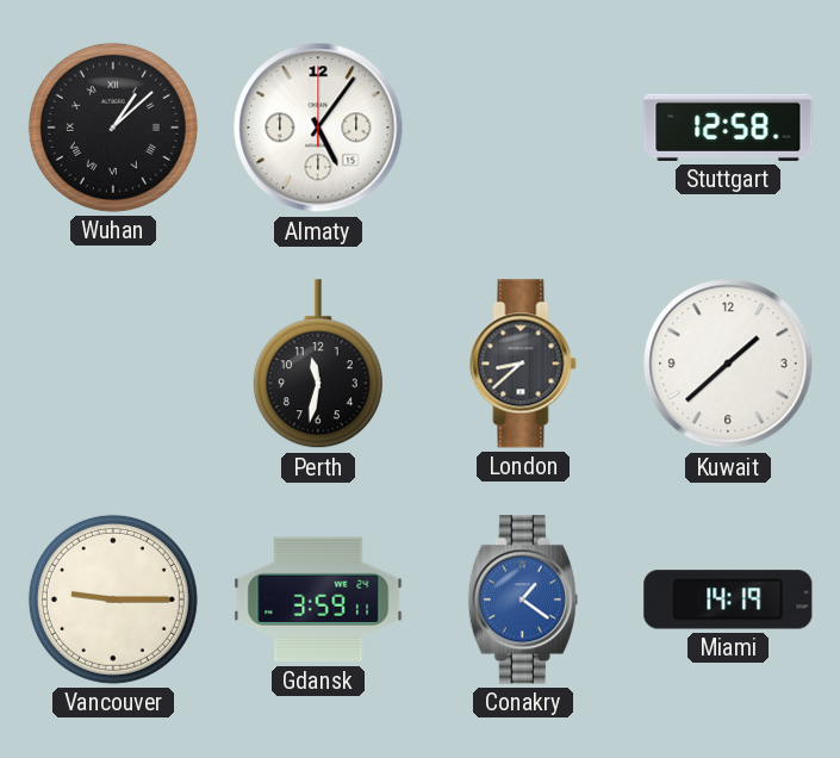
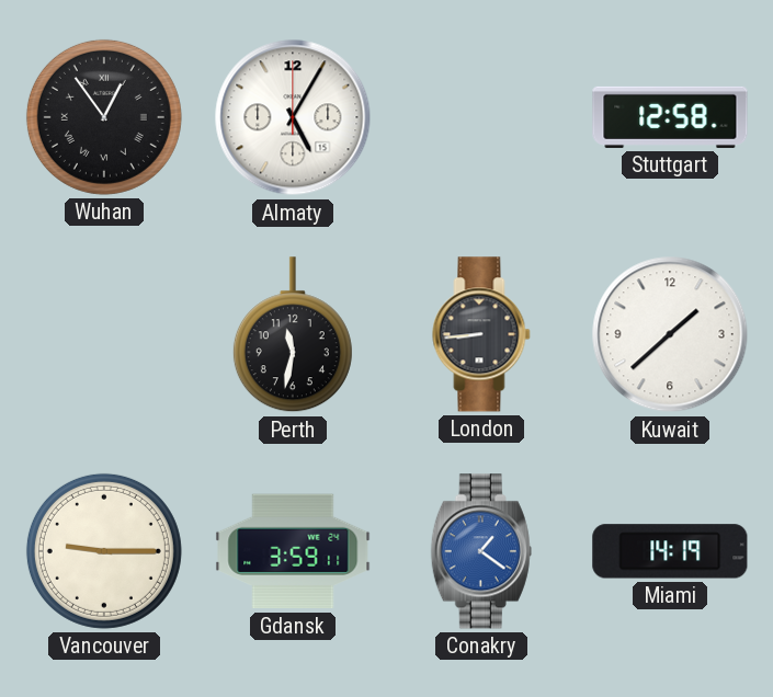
Wuhan: 1:08 -> 12:54 (104, 117)
Almaty: 5:06 -> 5:05 (293, 117)
London: 8:38 -> 8:44 (481, 334)
